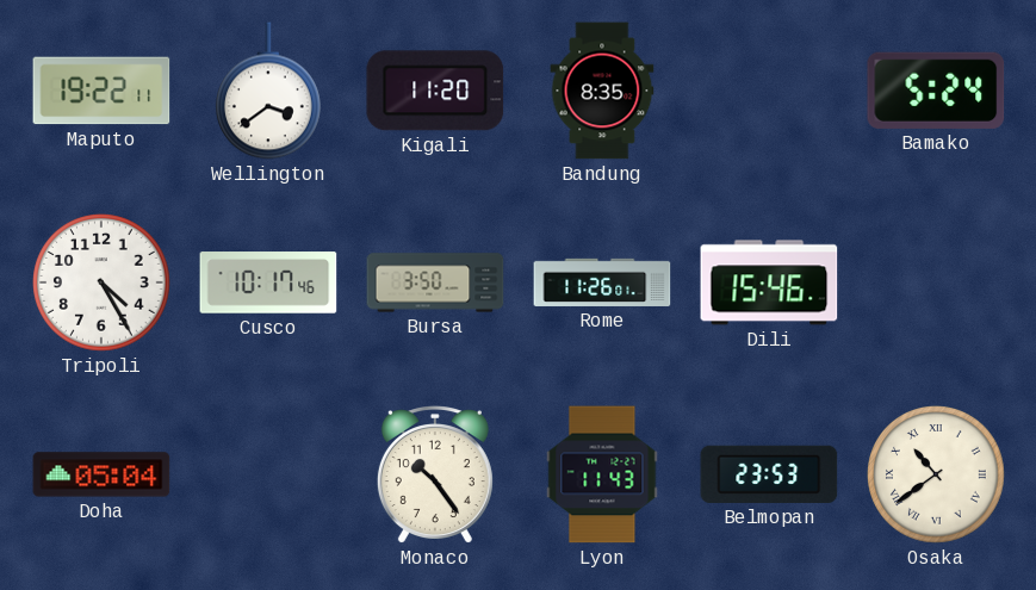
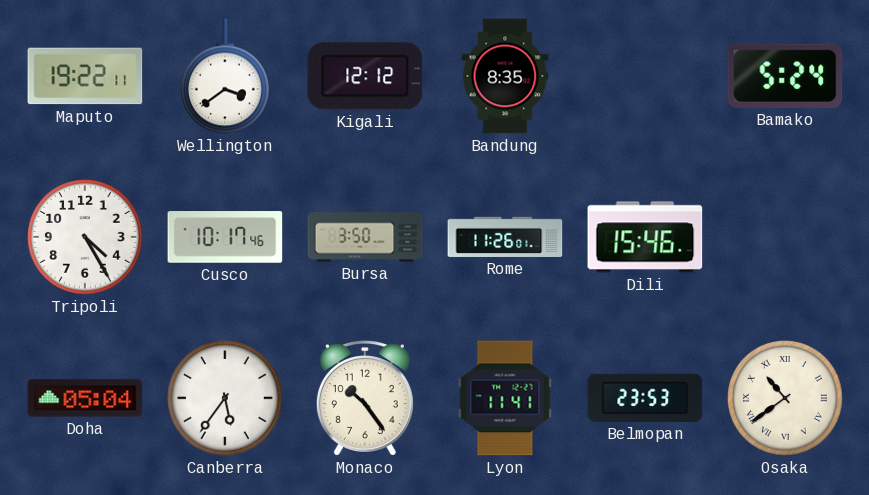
Kigali: 11:20 -> 12:12 (365, 76)
Canberra: none -> 5:36 (225, 398)
Lyon: 11:43 -> 11:41 (505, 398)
